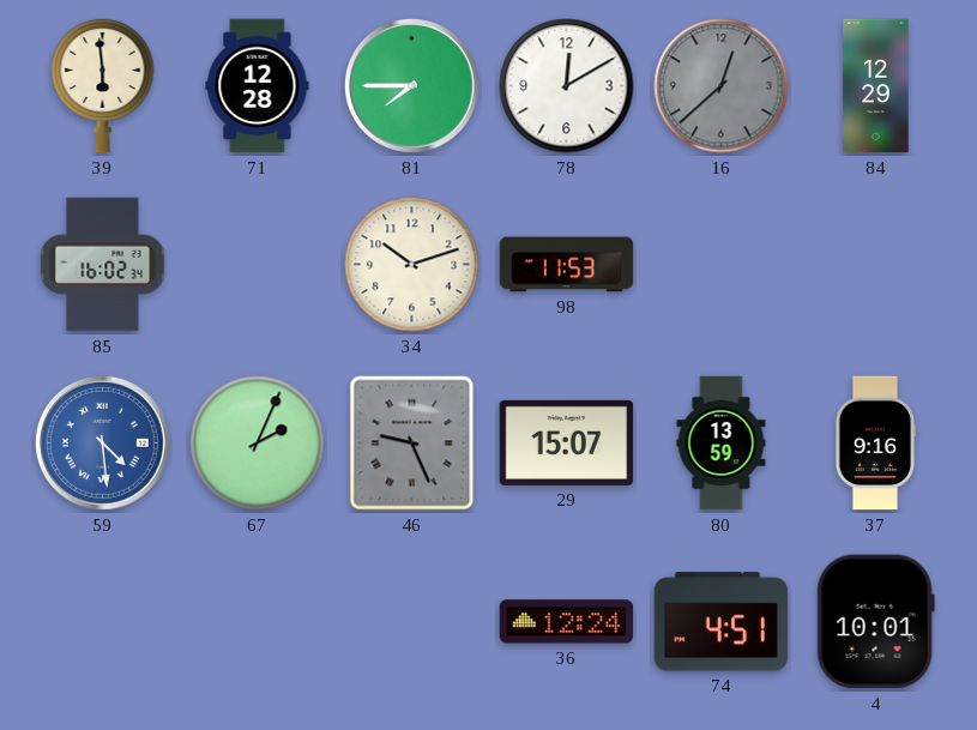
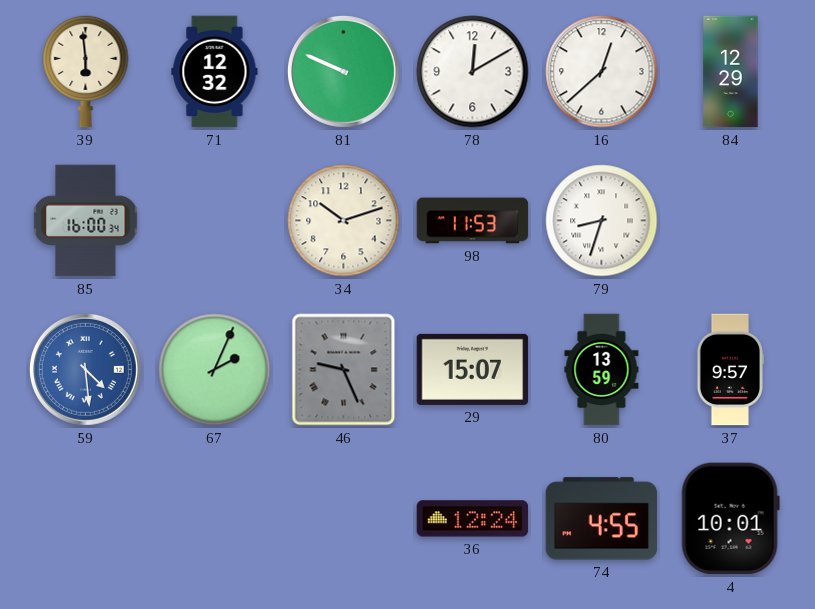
71: 12:28 -> 12:32 (215, 72)
81: 7:45 -> 9:49 (343, 71)
16 dial: grey -> white (602, 72)
85: 16:02 -> 16:00 (86, 221)
79: none -> 8:33 (602, 221)
37: 9:16 -> 9:57 (730, 370)
74: 4:51 -> 4:55 (602, 519)
